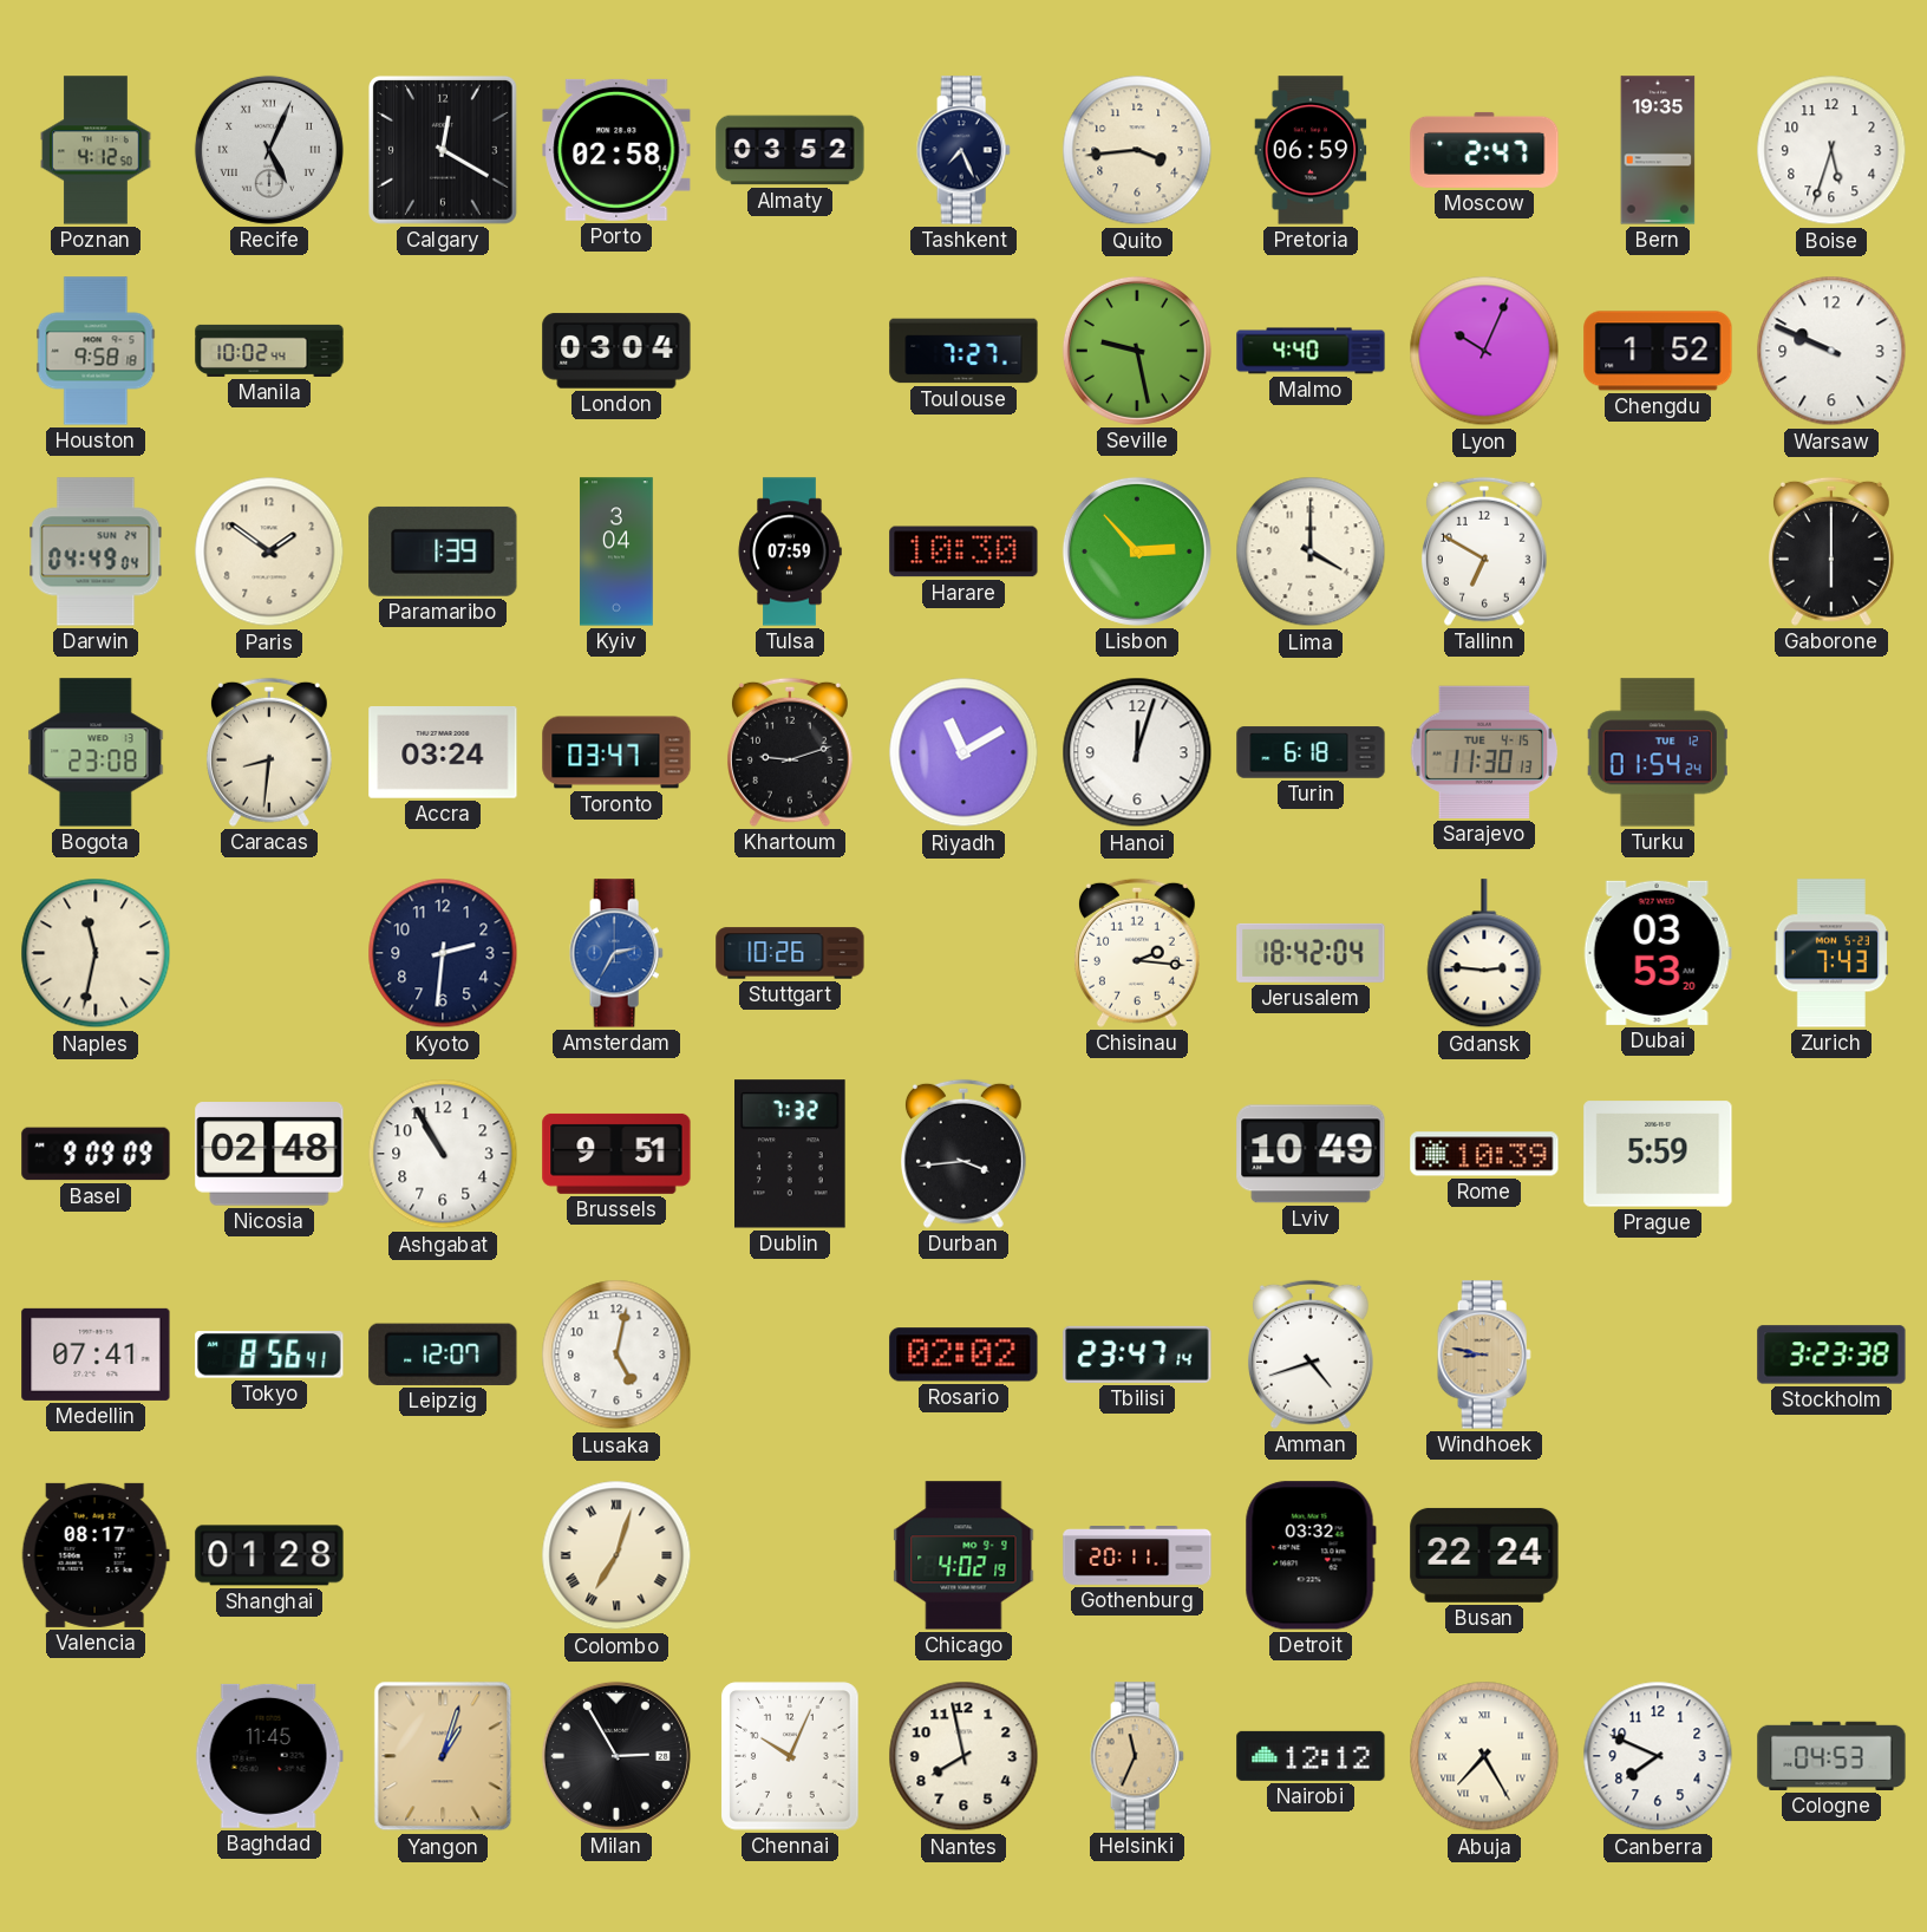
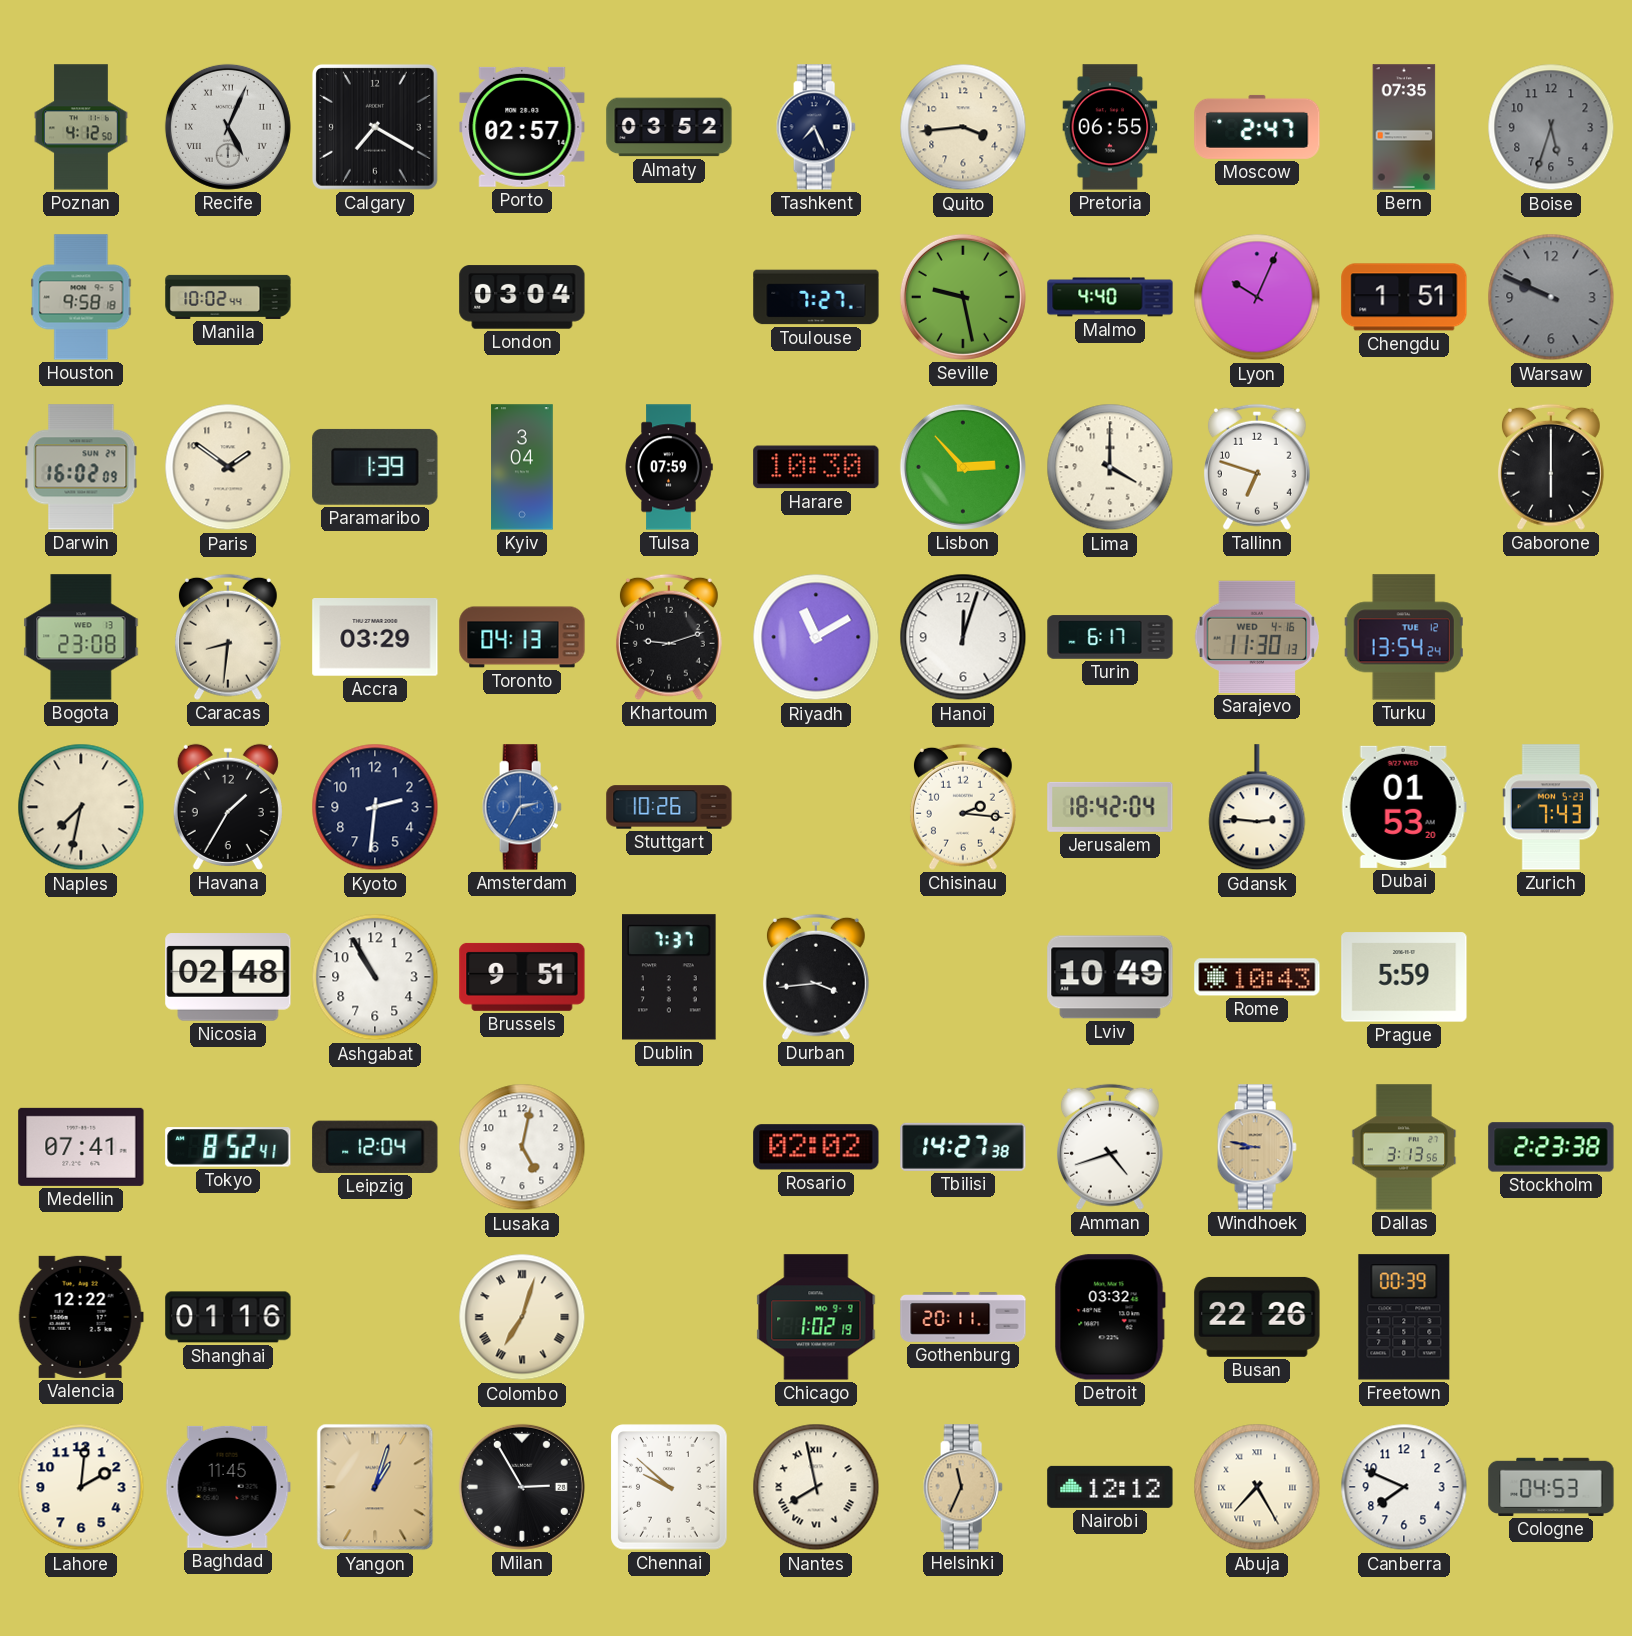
Calgary: 12:20 -> 7:20 (375, 127)
Porto: 02:58 -> 02:57 (522, 127)
Pretoria: 06:59 -> 06:55 (1110, 127)
Bern: 19:35 -> 07:35 (1404, 127)
Boise dial: white -> grey (1551, 127)
Chengdu: 1:52 -> 1:51 (1404, 297)
Warsaw dial: white -> grey (1551, 297)
Darwin: 04:49 -> 16:02 (81, 467)
Tallinn: 6:50 -> 6:48 (1257, 467)
Accra: 03:24 -> 03:29 (375, 637)
Toronto: 03:47 -> 04:13 (522, 637)
Turin: 6:18 -> 6:17 (1110, 637)
Sarajevo date: TUE 4-15 -> WED 4-16 (1257, 637)
Turku: 01:54 -> 13:54 (1404, 637)
Naples: 11:32 -> 7:32 (81, 807)
Havana: none -> 1:35 (228, 807)
Dubai: 03:53 -> 01:53 (1404, 807)
Basel: 9:09 -> none (96, 1154)
Dublin: 7:32 -> 7:37 (670, 977)
Rome: 10:39 -> 10:43 (1257, 977)
Tokyo: 8:56 -> 8:52 (228, 1147)
Leipzig: 12:07 -> 12:04 (375, 1147)
Tbilisi: 23:47 -> 14:27 (963, 1147)
Dallas: none -> 3:13 (1404, 1147)
Stockholm: 3:23 -> 2:23 (1551, 1147)
Valencia: 08:17 -> 12:22 (81, 1317)
Shanghai: 01:28 -> 01:16 (228, 1317)
Chicago: 4:02 -> 1:02 (816, 1317)
Busan: 22:24 -> 22:26 (1257, 1317)
Freetown: none -> 00:39 (1404, 1317)
Lahore: none -> 2:01 (81, 1487)
Chennai: 10:04 -> 9:52 (669, 1487)
Nantes numerals: Arabic -> Roman (816, 1487)
